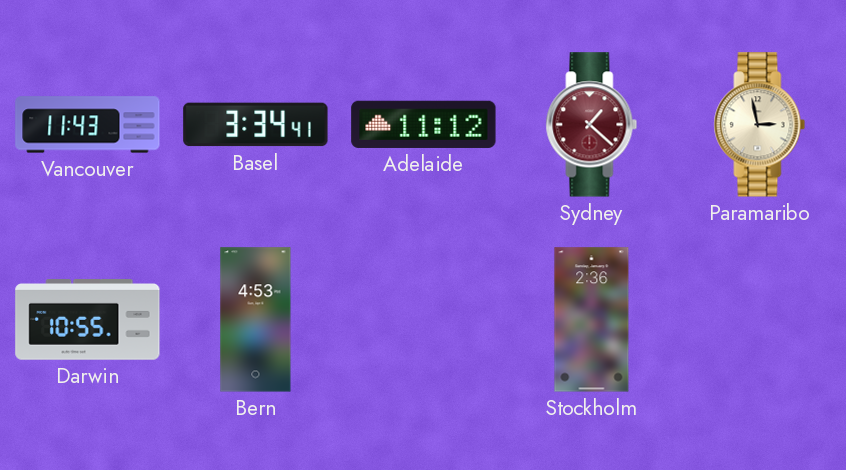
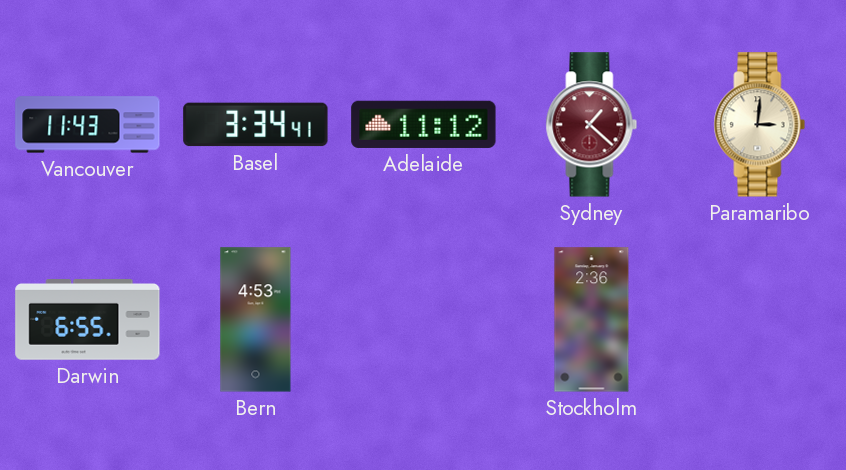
Paramaribo: 2:58 -> 3:01 (760, 125)
Darwin: 10:55 -> 6:55 (88, 320)
